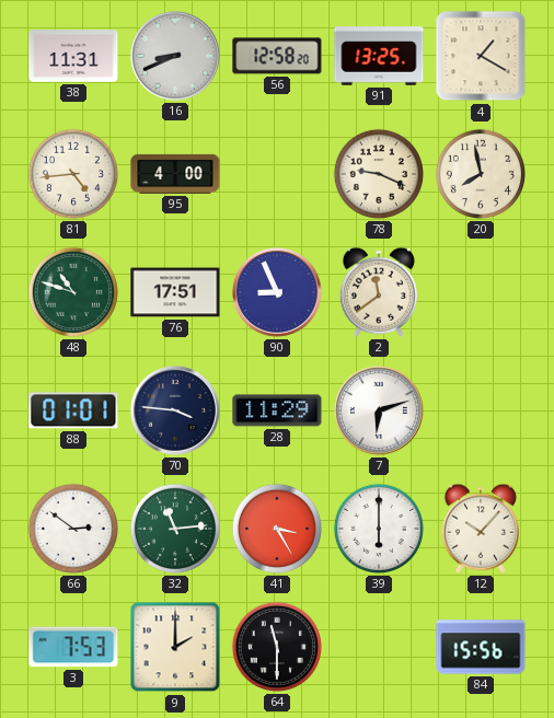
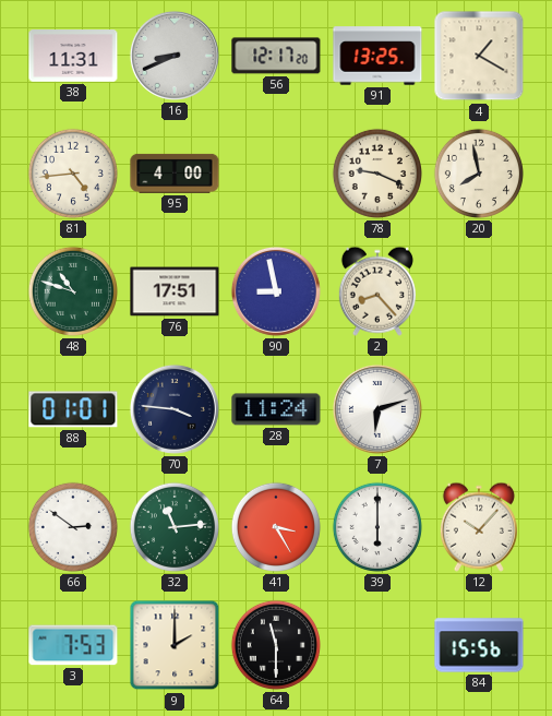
56: 12:58 -> 12:17 (276, 56)
90: 8:56 -> 8:58 (276, 291)
2: 11:39 -> 8:23 (377, 291)
28: 11:29 -> 11:24 (276, 409)
